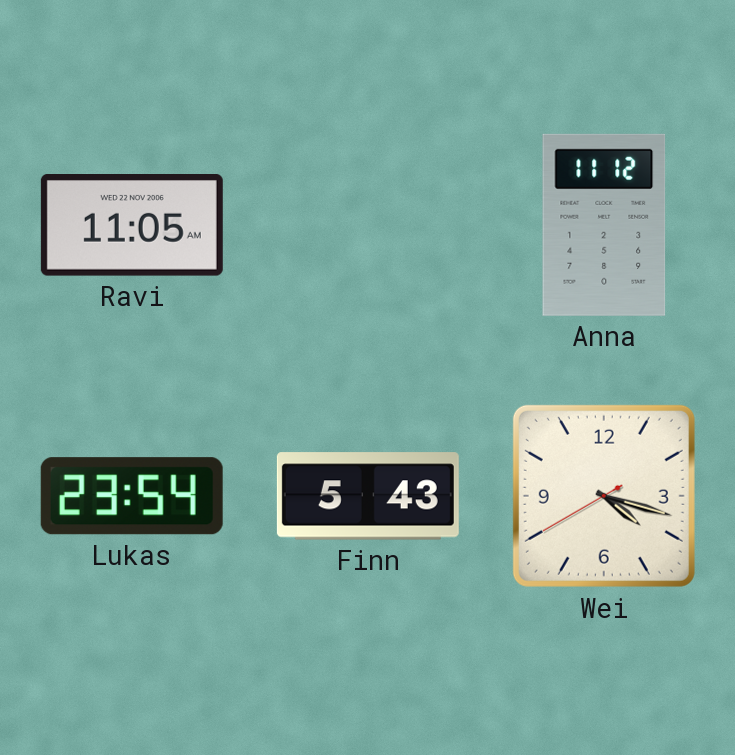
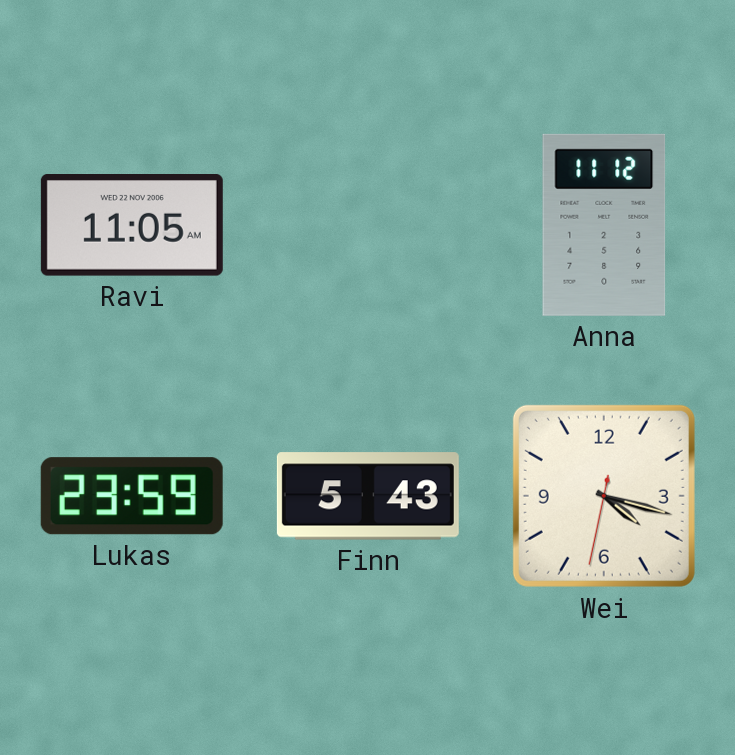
Lukas: 23:54 -> 23:59 (132, 496)
Wei: 4:17:40 -> 4:17:32 (604, 496)
